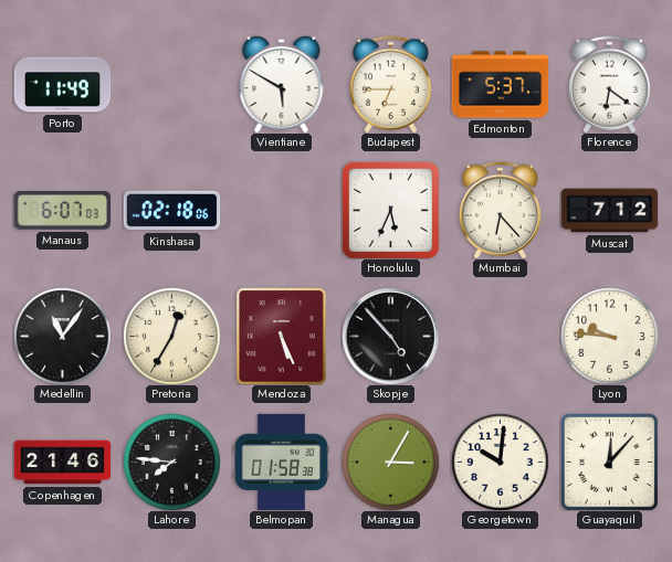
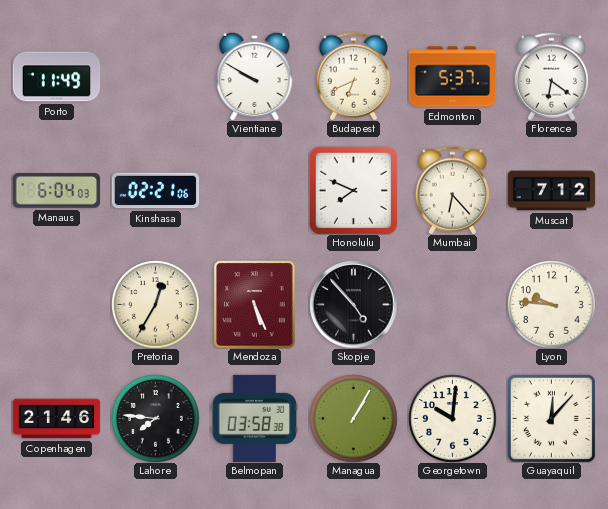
Vientiane: 5:50 -> 9:50 (255, 76)
Budapest: 6:45 -> 6:41 (353, 76)
Manaus: 6:07 -> 6:04 (56, 191)
Kinshasa: 02:18 -> 02:21 (155, 191)
Honolulu: 5:34 -> 7:49 (353, 190)
Medellin: 11:06 -> none (62, 336)
Belmopan: 01:58 -> 03:58 (254, 418)
Managua: 3:05 -> 1:05 (353, 418)
